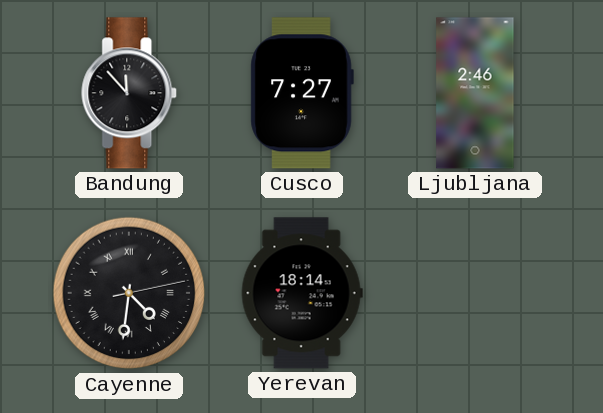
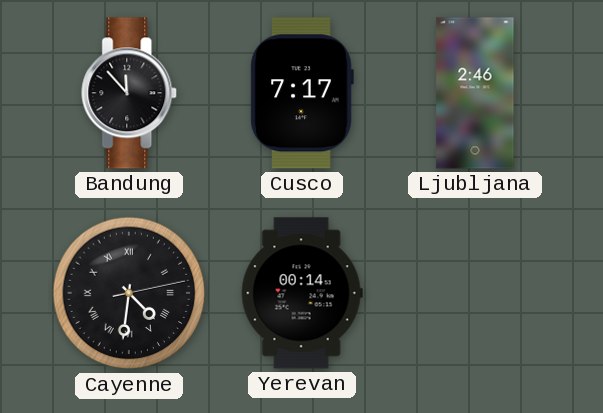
Cusco: 7:27 -> 7:17 (302, 93)
Yerevan: 18:14 -> 00:14 (302, 293)
